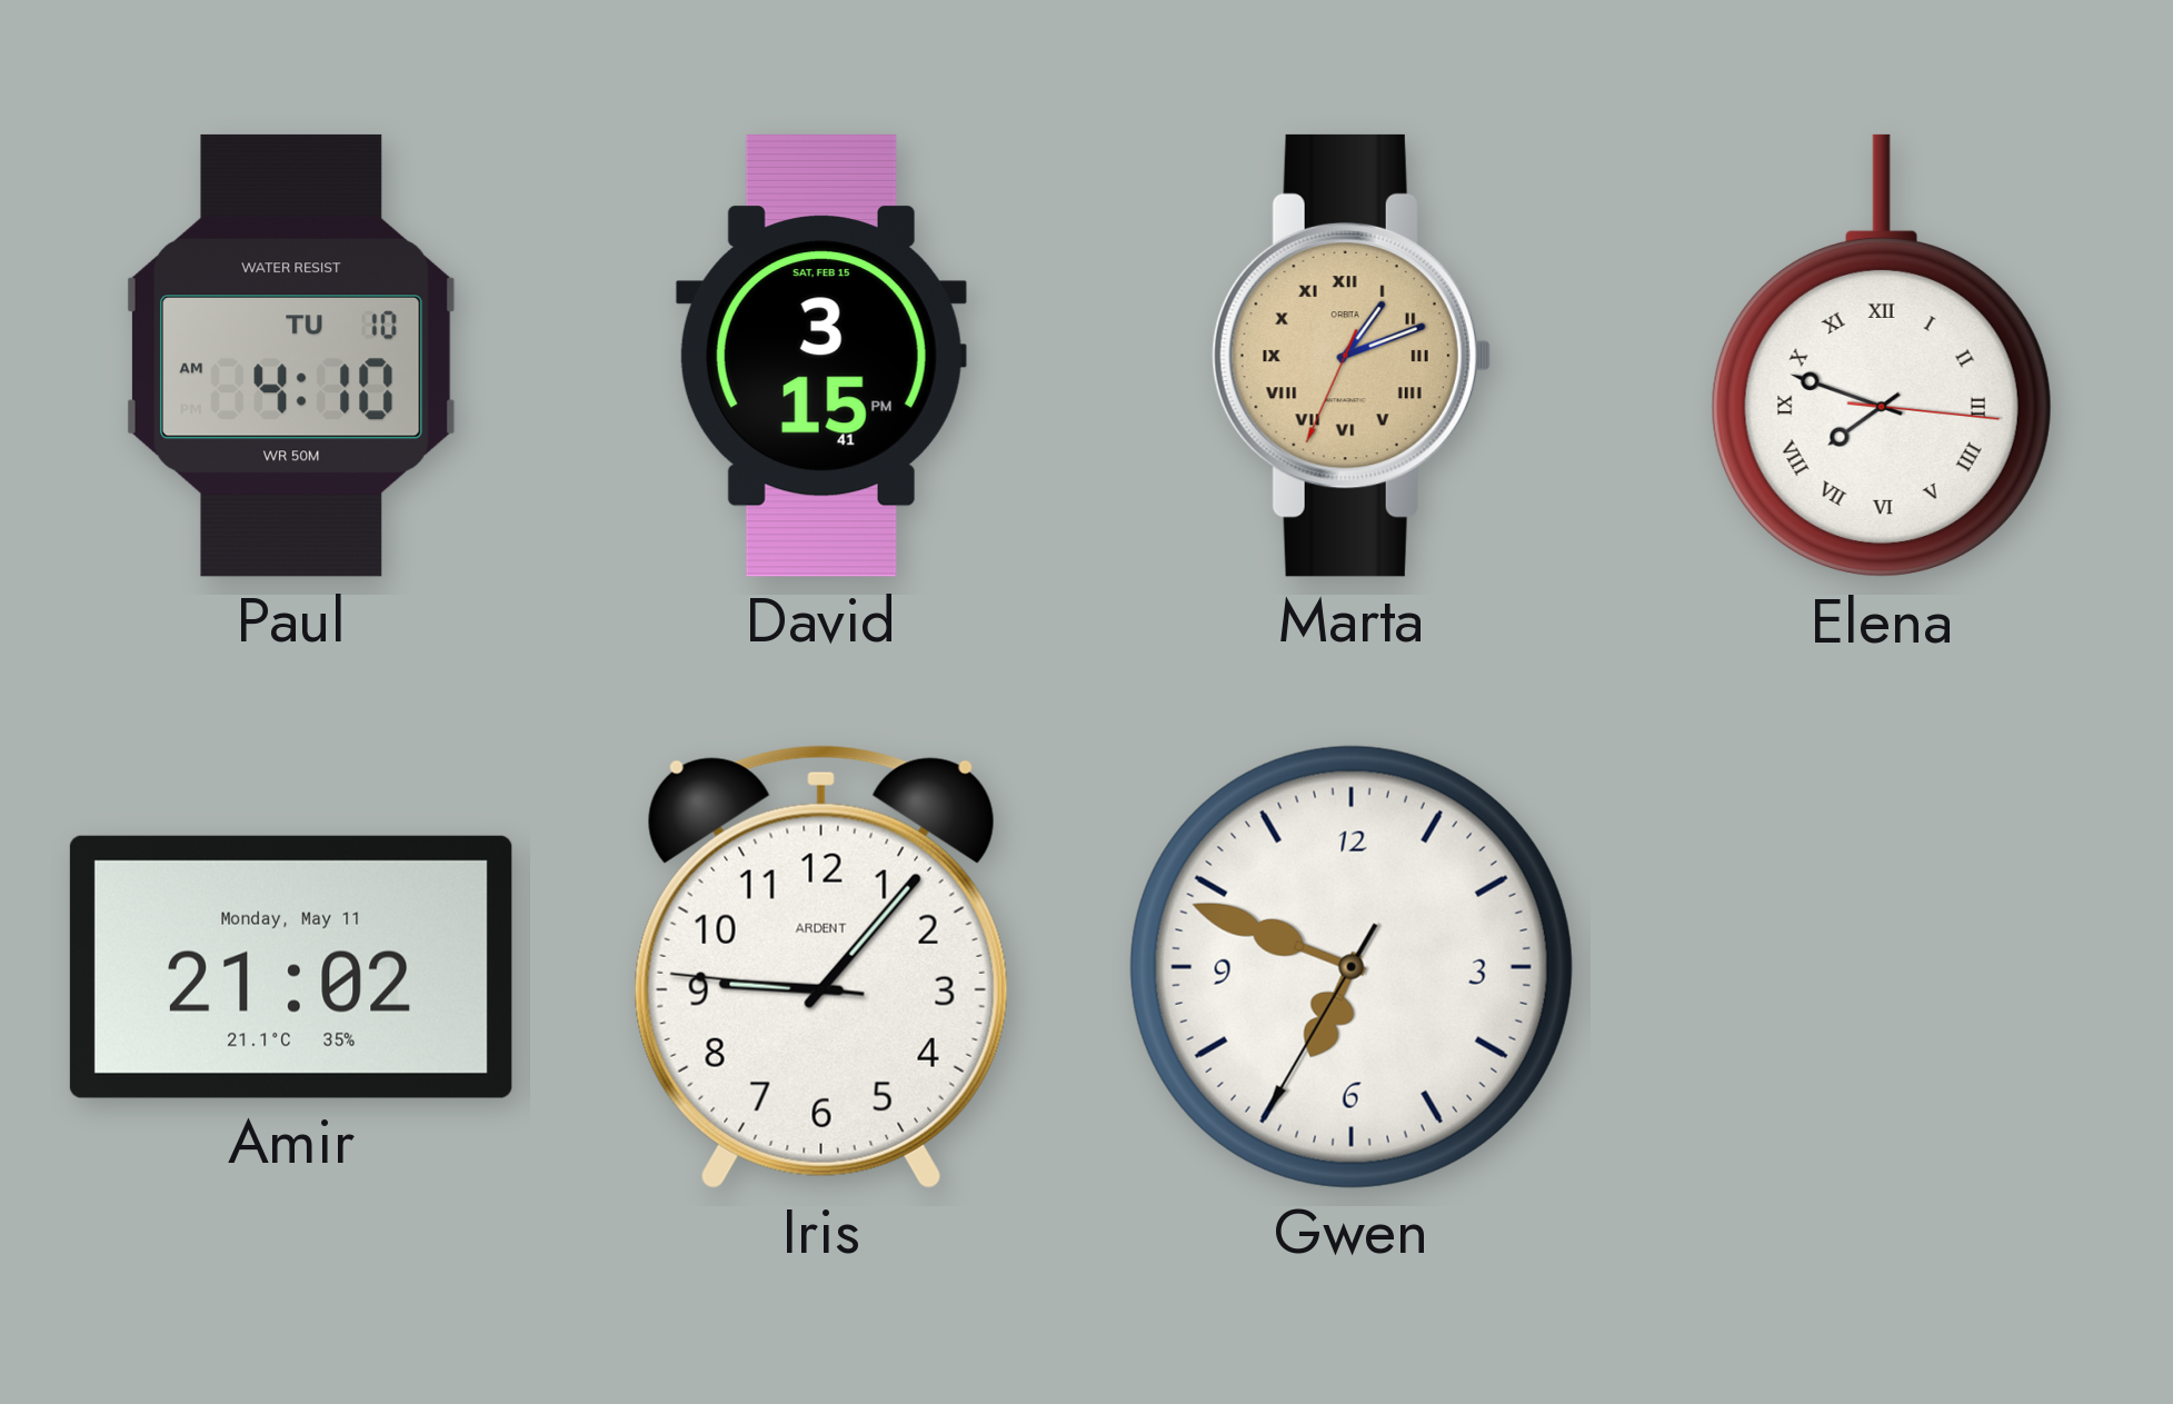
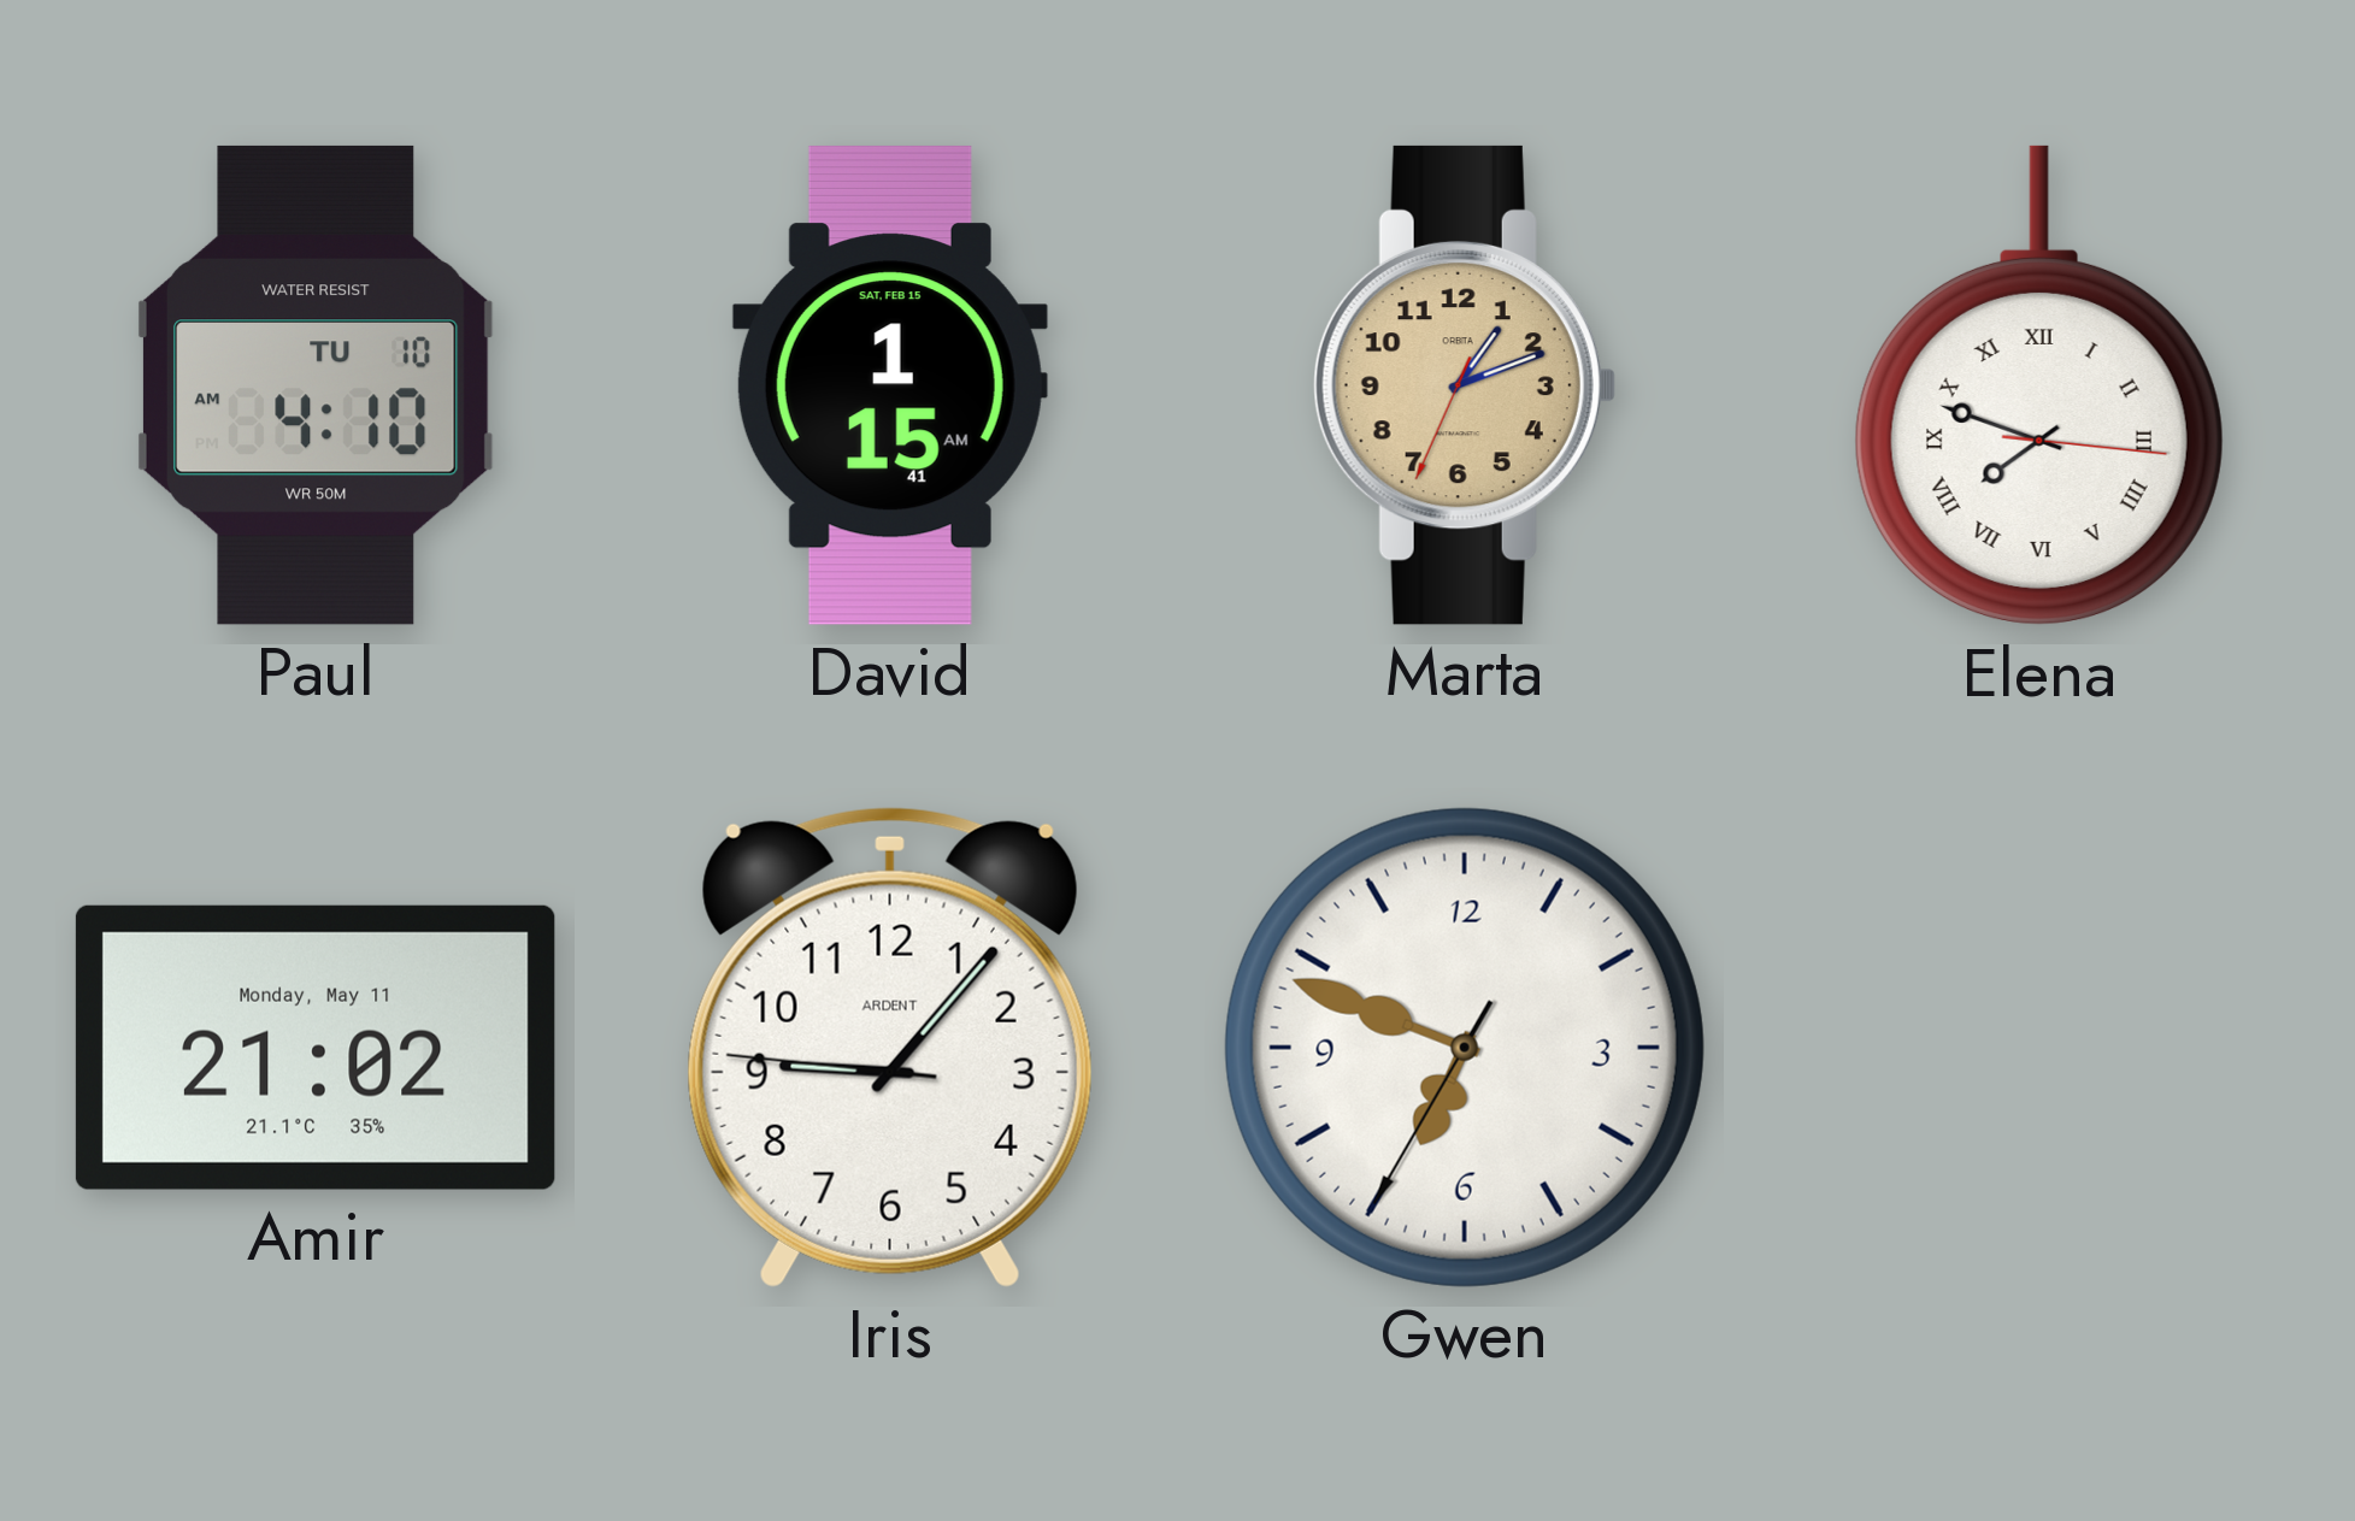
David: 3:15 -> 1:15 (890, 385)
Marta numerals: Roman -> Arabic (1465, 385)
